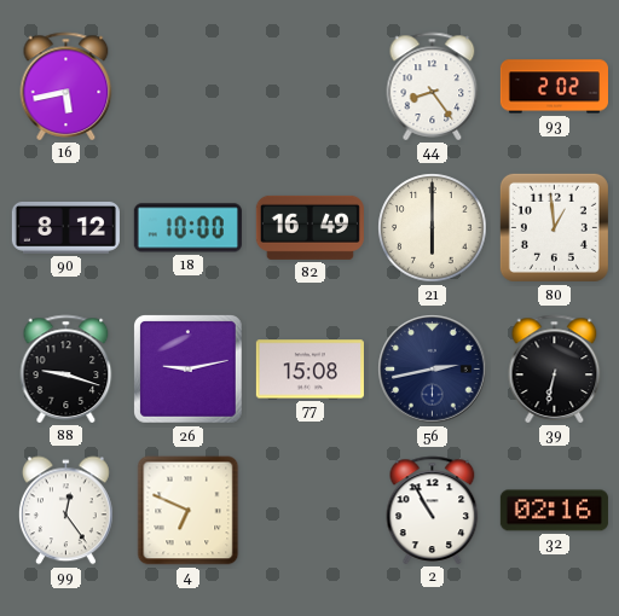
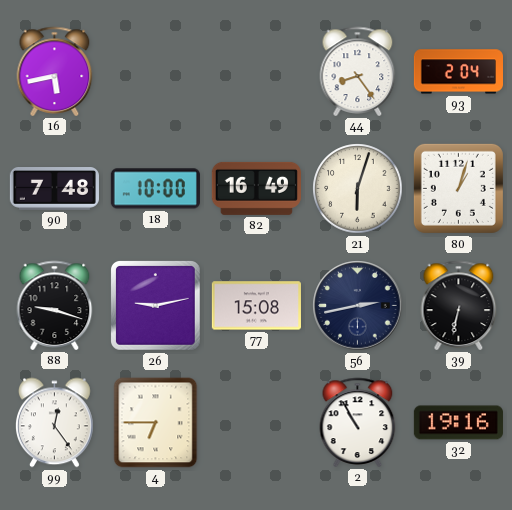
93: 2:02 -> 2:04 (458, 72)
90: 8:12 -> 7:48 (54, 189)
21: 6:00 -> 6:03 (358, 189)
80: 12:59 -> 1:03 (458, 188)
4: 6:49 -> 6:45 (156, 423)
32: 02:16 -> 19:16 (458, 423)
